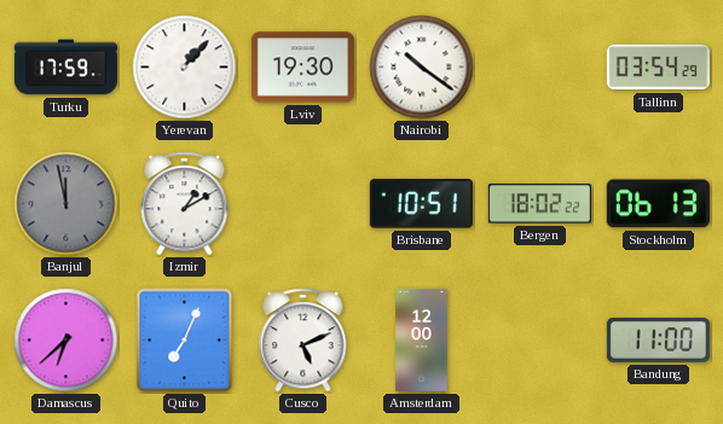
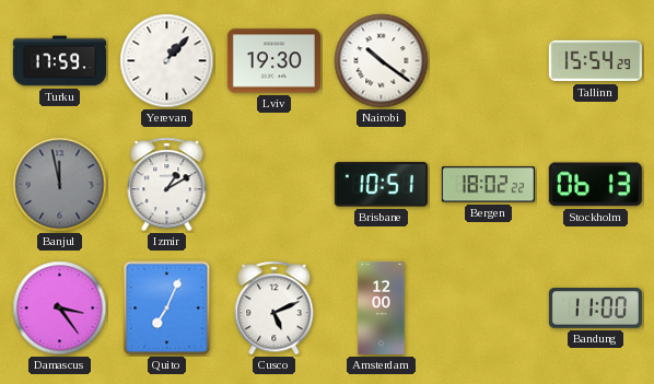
Tallinn: 03:54 -> 15:54 (595, 61)
Damascus: 6:38 -> 3:24 (60, 309)
